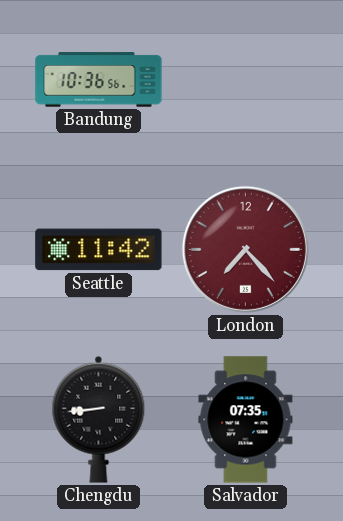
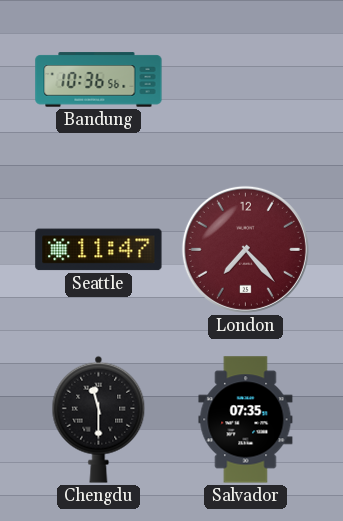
Seattle: 11:42 -> 11:47 (99, 250)
Chengdu: 8:44 -> 11:30 (99, 419)
